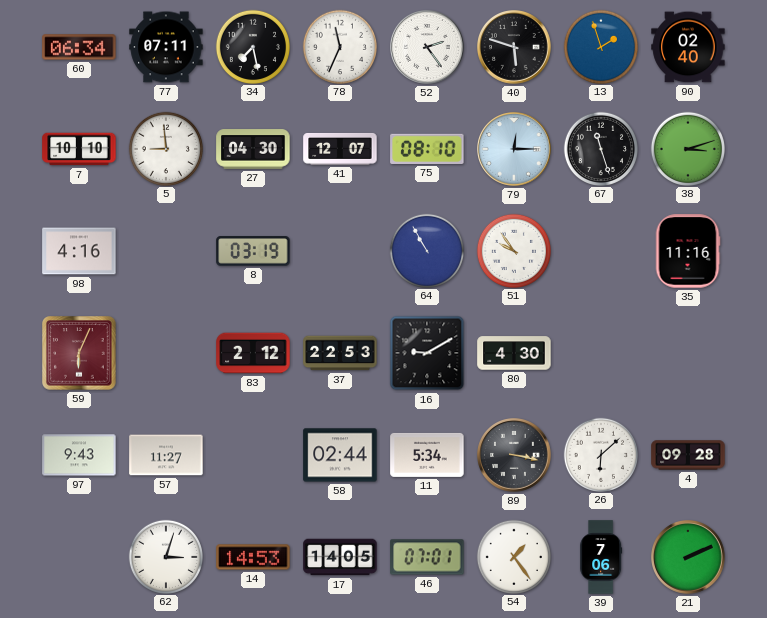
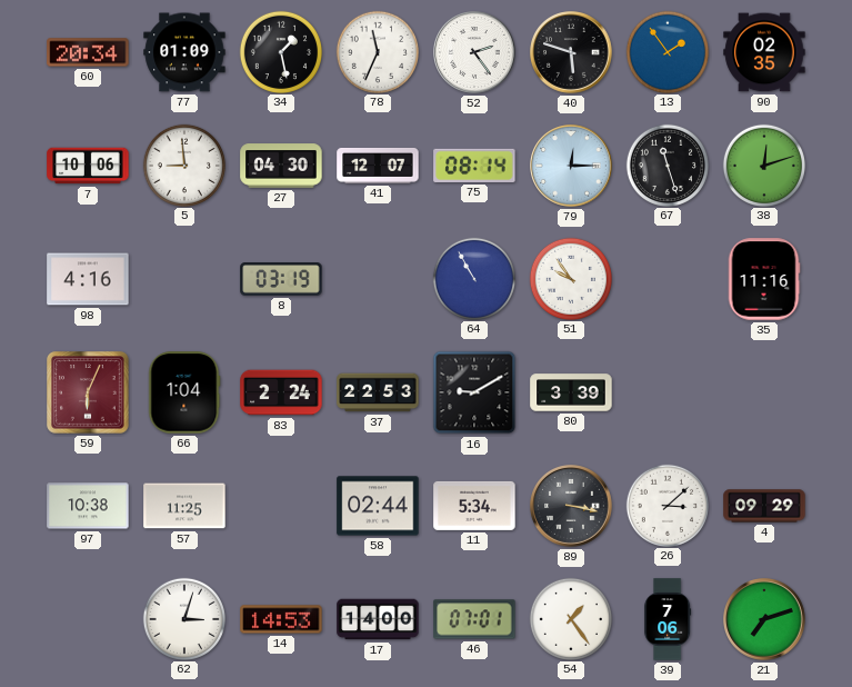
60: 06:34 -> 20:34 (88, 52)
77: 07:11 -> 01:09 (184, 52)
34: 7:28 -> 1:28 (280, 51)
13: 1:57 -> 1:54 (666, 51)
90: 02:40 -> 02:35 (764, 52)
7: 10:10 -> 10:06 (88, 166)
75: 08:10 -> 08:14 (474, 166)
38: 3:12 -> 12:12 (763, 165)
66: none -> 1:04 (184, 392)
83: 2:12 -> 2:24 (281, 392)
80: 4:30 -> 3:39 (571, 392)
97: 9:43 -> 10:38 (88, 506)
57: 11:27 -> 11:25 (184, 506)
26: 6:08 -> 3:08 (666, 505)
4: 09:28 -> 09:29 (764, 506)
17: 14:05 -> 14:00 (378, 619)
21: 2:11 -> 7:12 (764, 619)
